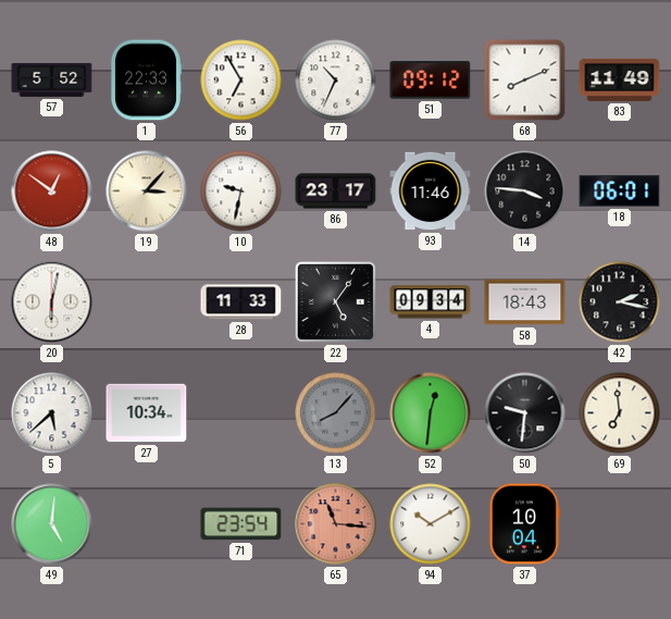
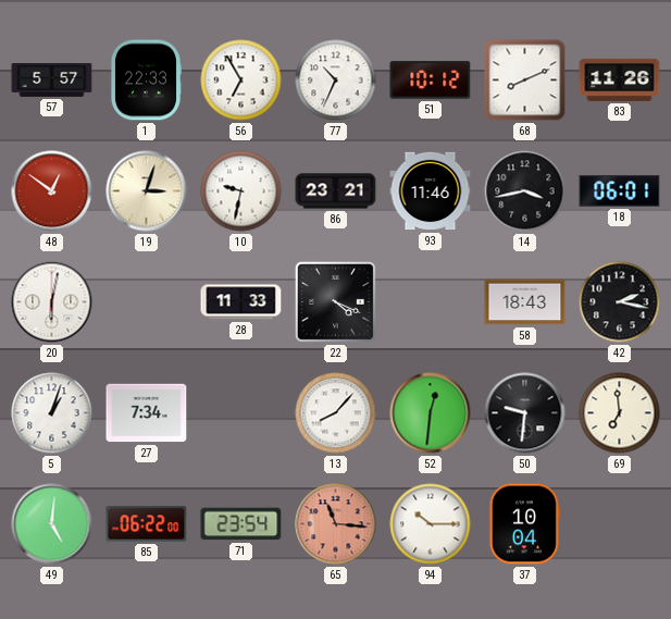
57: 5:52 -> 5:57 (52, 81)
51: 09:12 -> 10:12 (431, 81)
83: 11:49 -> 11:26 (620, 79)
19: 3:07 -> 3:03 (147, 191)
86: 23:17 -> 23:21 (336, 191)
14: 3:46 -> 3:43 (525, 191)
22: 5:06 -> 4:19 (335, 301)
4: 09:34 -> none (431, 302)
5: 5:38 -> 1:03 (52, 413)
27: 10:34 -> 7:34 (147, 413)
13 dial: grey -> white (336, 413)
85: none -> 06:22 (147, 524)
94: 10:10 -> 10:15 (431, 524)
